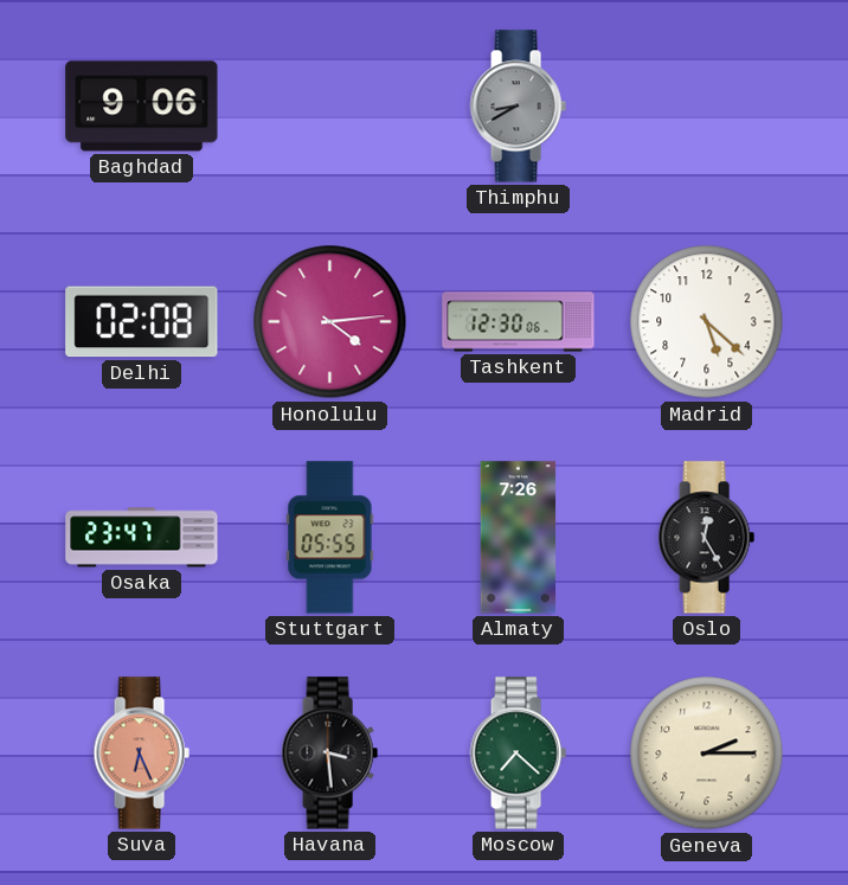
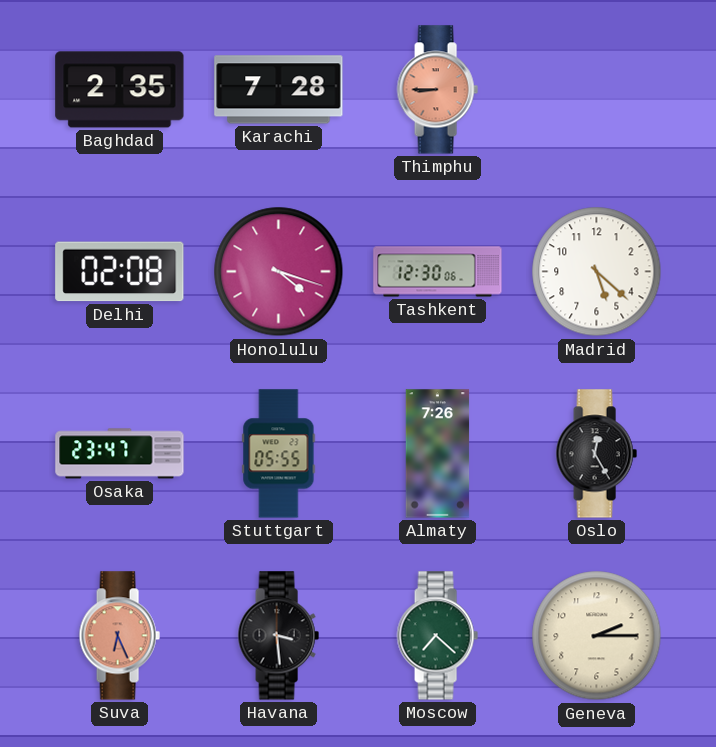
Baghdad: 9:06 -> 2:35 (120, 90)
Karachi: none -> 7:28 (279, 90)
Thimphu: 8:40 -> 8:45 (437, 90)
Thimphu dial: grey -> salmon (437, 90)
Honolulu: 4:14 -> 4:18 (279, 272)
